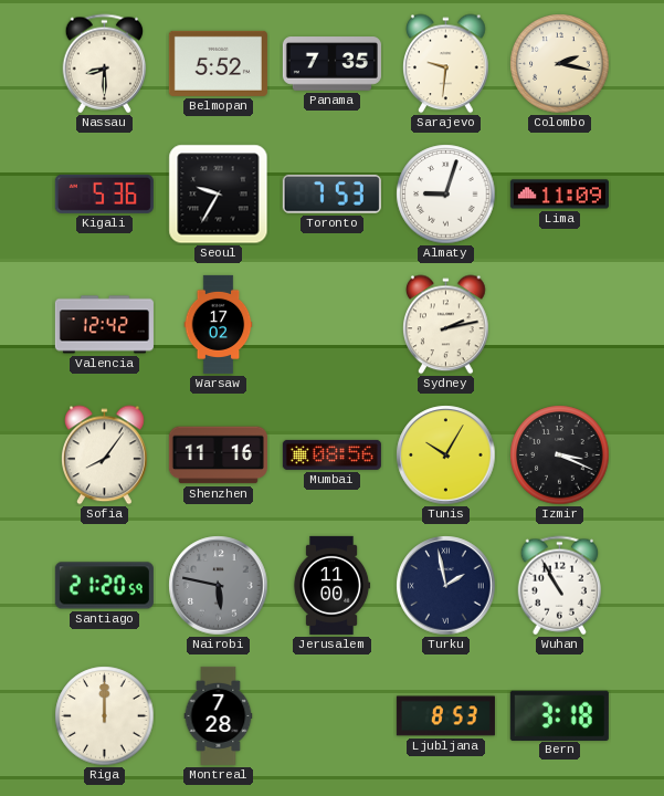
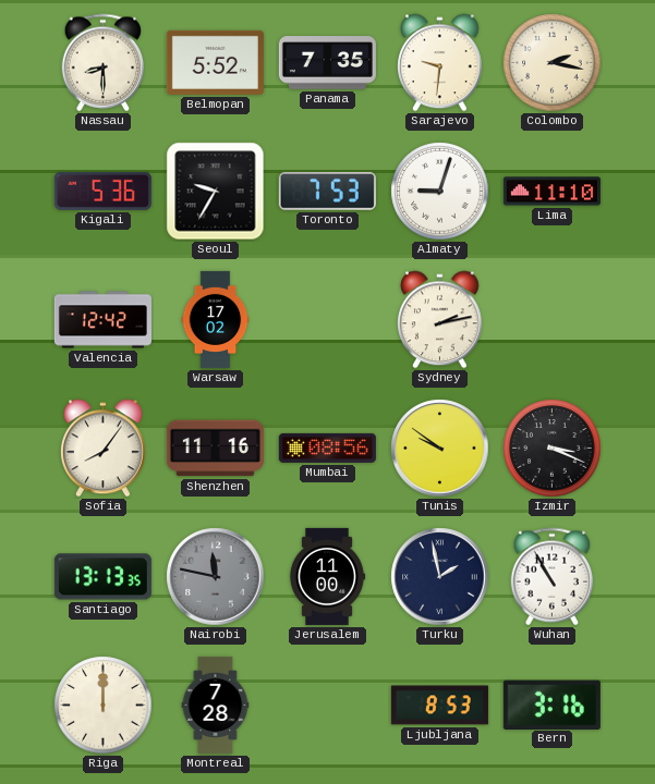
Lima: 11:09 -> 11:10 (551, 192)
Tunis: 10:05 -> 9:51 (440, 449)
Santiago: 21:20 -> 13:13 (102, 577)
Nairobi: 5:47 -> 11:47 (216, 577)
Bern: 3:18 -> 3:16 (551, 705)
